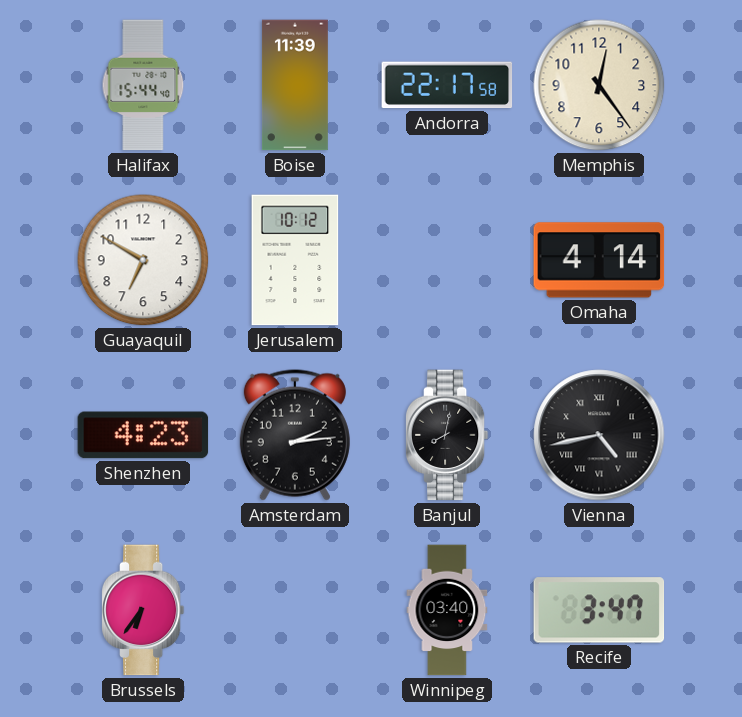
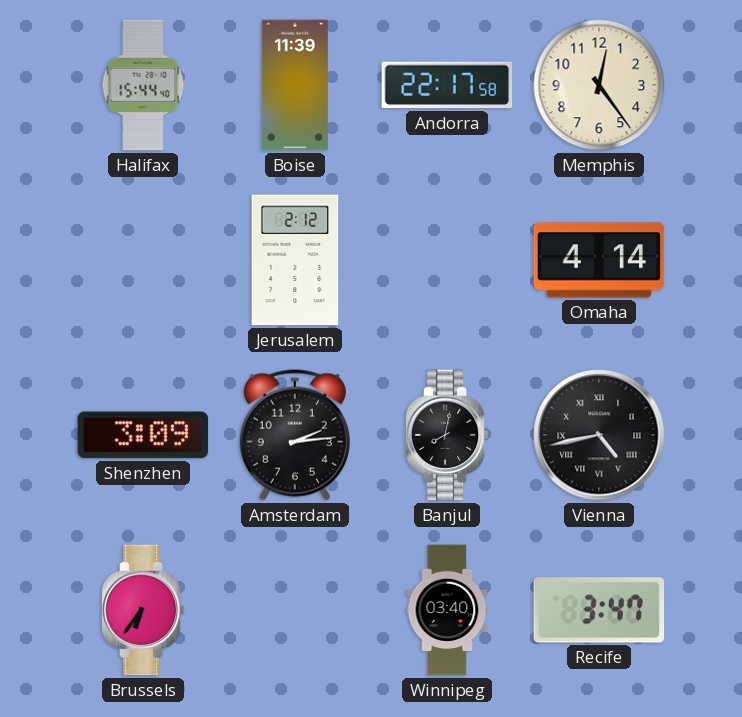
Guayaquil: 6:50 -> none (143, 260)
Jerusalem: 10:12 -> 2:12 (295, 260)
Shenzhen: 4:23 -> 3:09 (143, 435)
